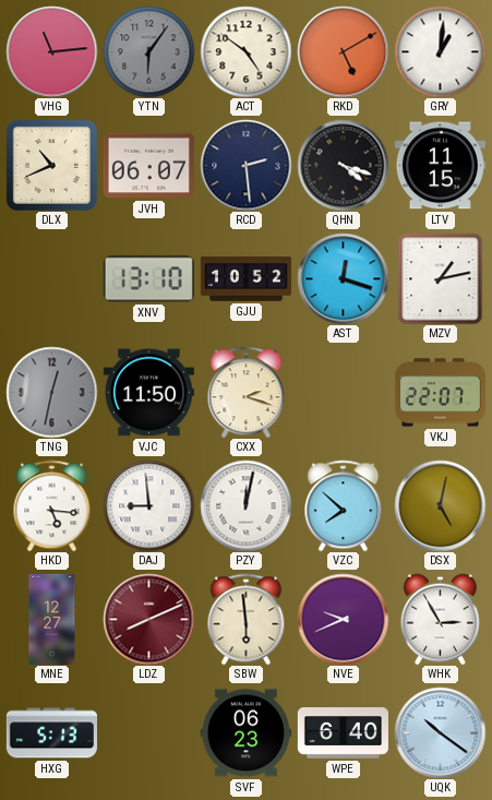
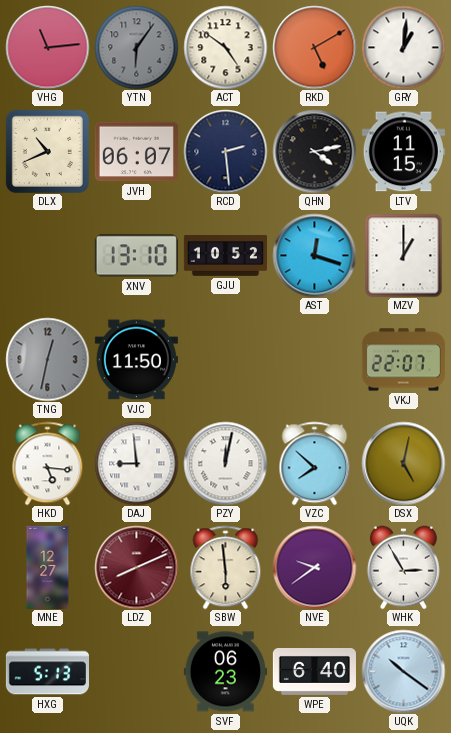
QHN: 4:18 -> 4:13 (314, 151)
MZV: 1:13 -> 1:00 (404, 255)
CXX: 2:18 -> none (247, 392)
NVE: 9:41 -> 9:39 (314, 567)
